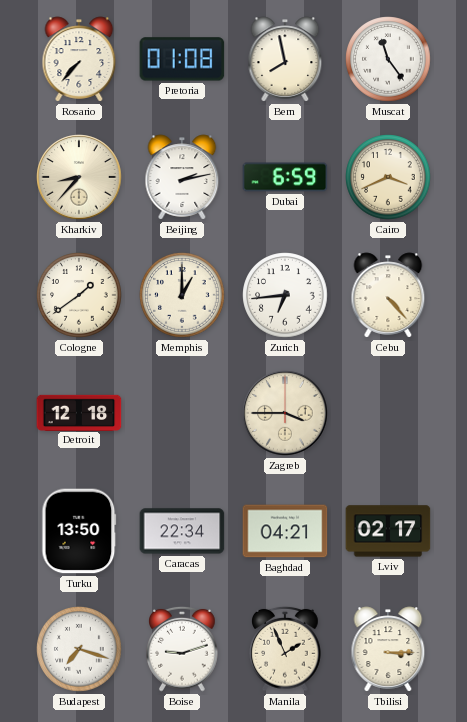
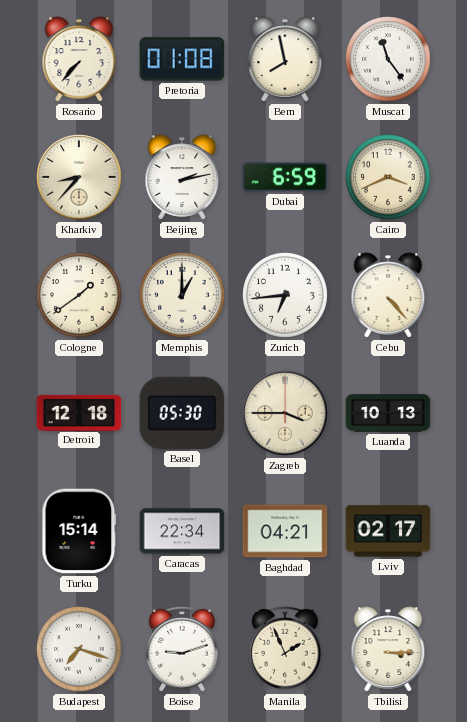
Basel: none -> 05:30 (182, 413)
Luanda: none -> 10:13 (388, 413)
Turku: 13:50 -> 15:14 (79, 531)
